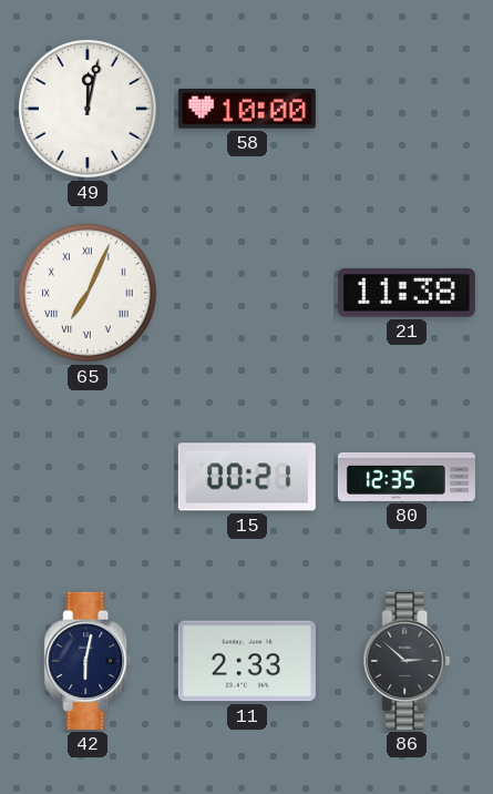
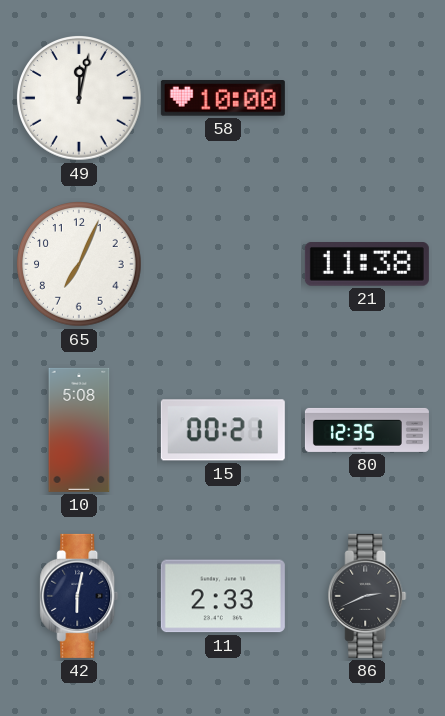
65 numerals: Roman -> Arabic (80, 265)
10: none -> 5:08 (79, 430)
86: 2:52 -> 2:41 (367, 596)
